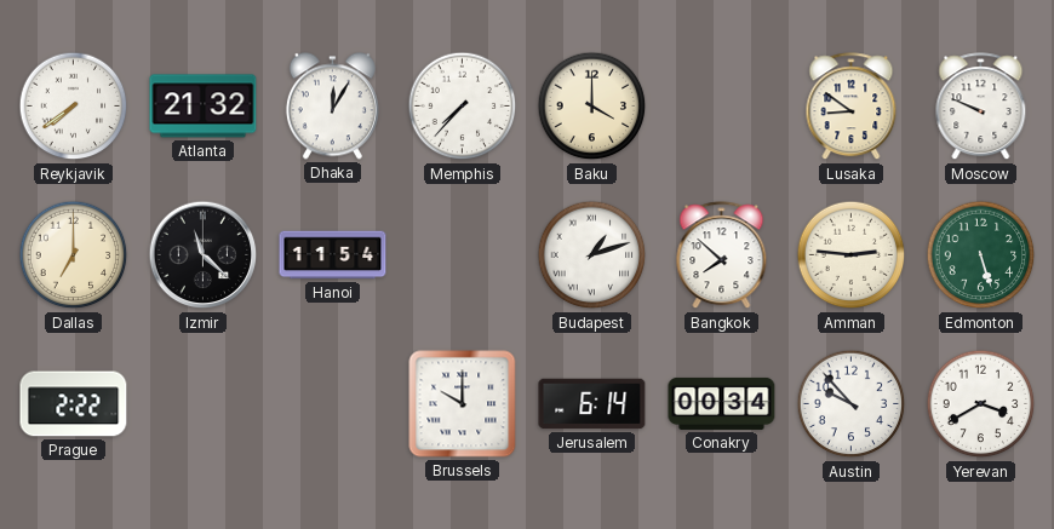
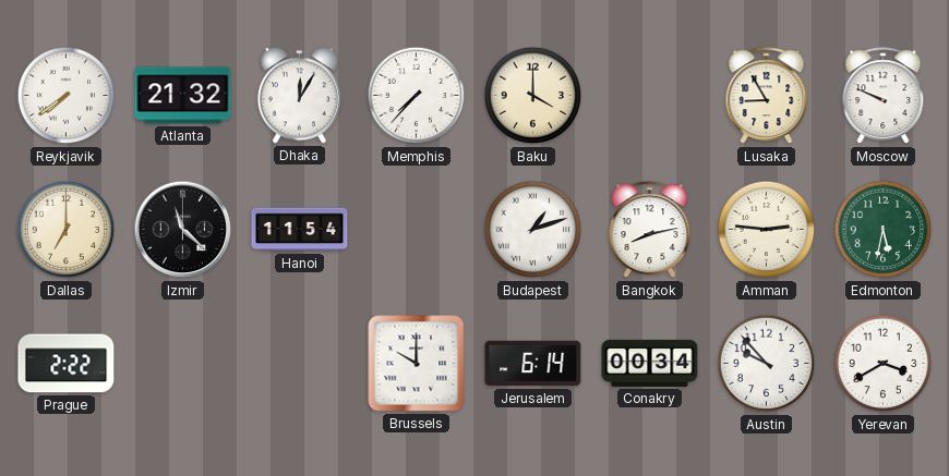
Lusaka: 8:51 -> 8:55 (767, 96)
Bangkok: 7:52 -> 8:13 (650, 230)
Edmonton: 5:27 -> 5:32 (884, 230)
